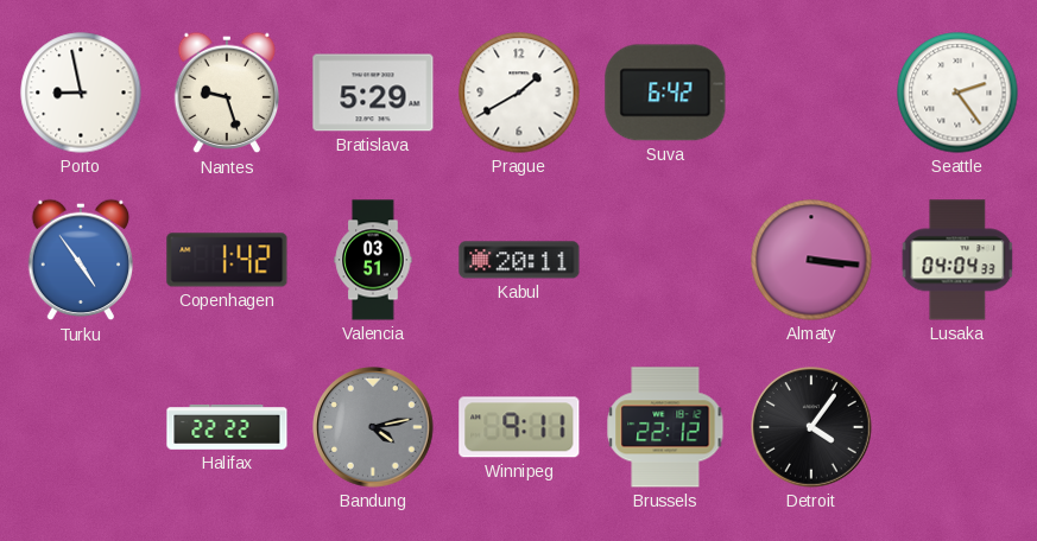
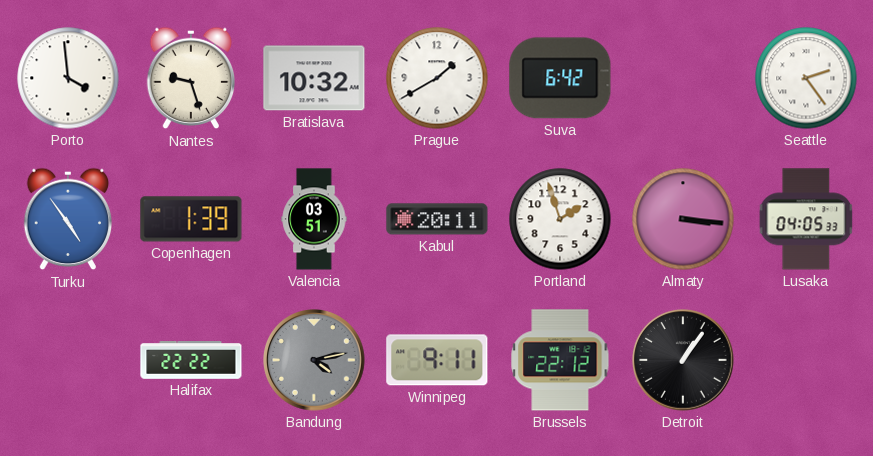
Porto: 8:58 -> 3:59 (68, 78)
Bratislava: 5:29 -> 10:32 (314, 78)
Copenhagen: 1:42 -> 1:39 (191, 219)
Portland: none -> 1:57 (560, 219)
Lusaka: 04:04 -> 04:05 (806, 219)
Detroit: 4:06 -> 1:06 (684, 361)
